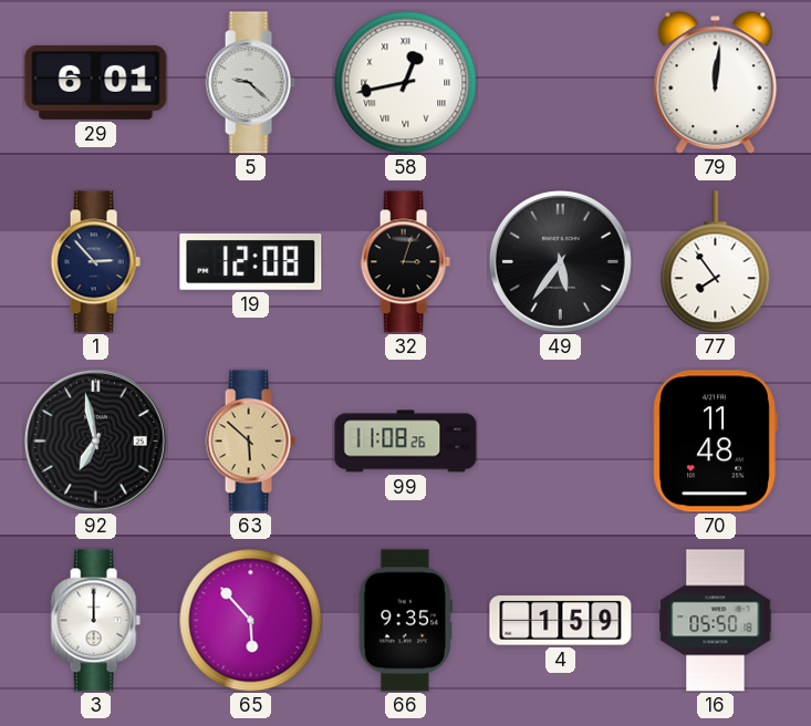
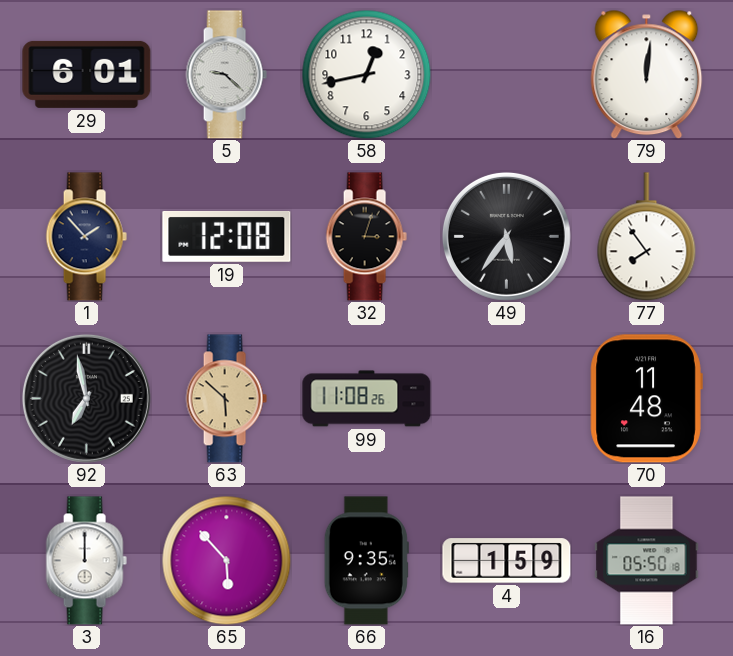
58 numerals: Roman -> Arabic (366, 74)
1: 2:53 -> 1:53 (86, 237)
